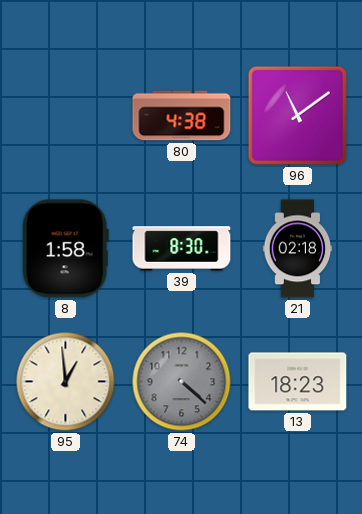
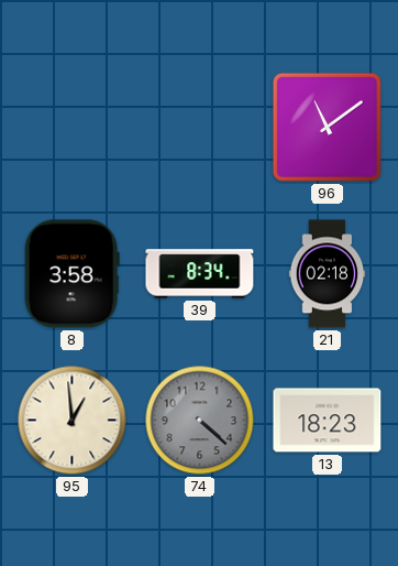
80: 4:38 -> none (182, 116)
8: 1:58 -> 3:58 (71, 274)
39: 8:30 -> 8:34 (200, 274)
